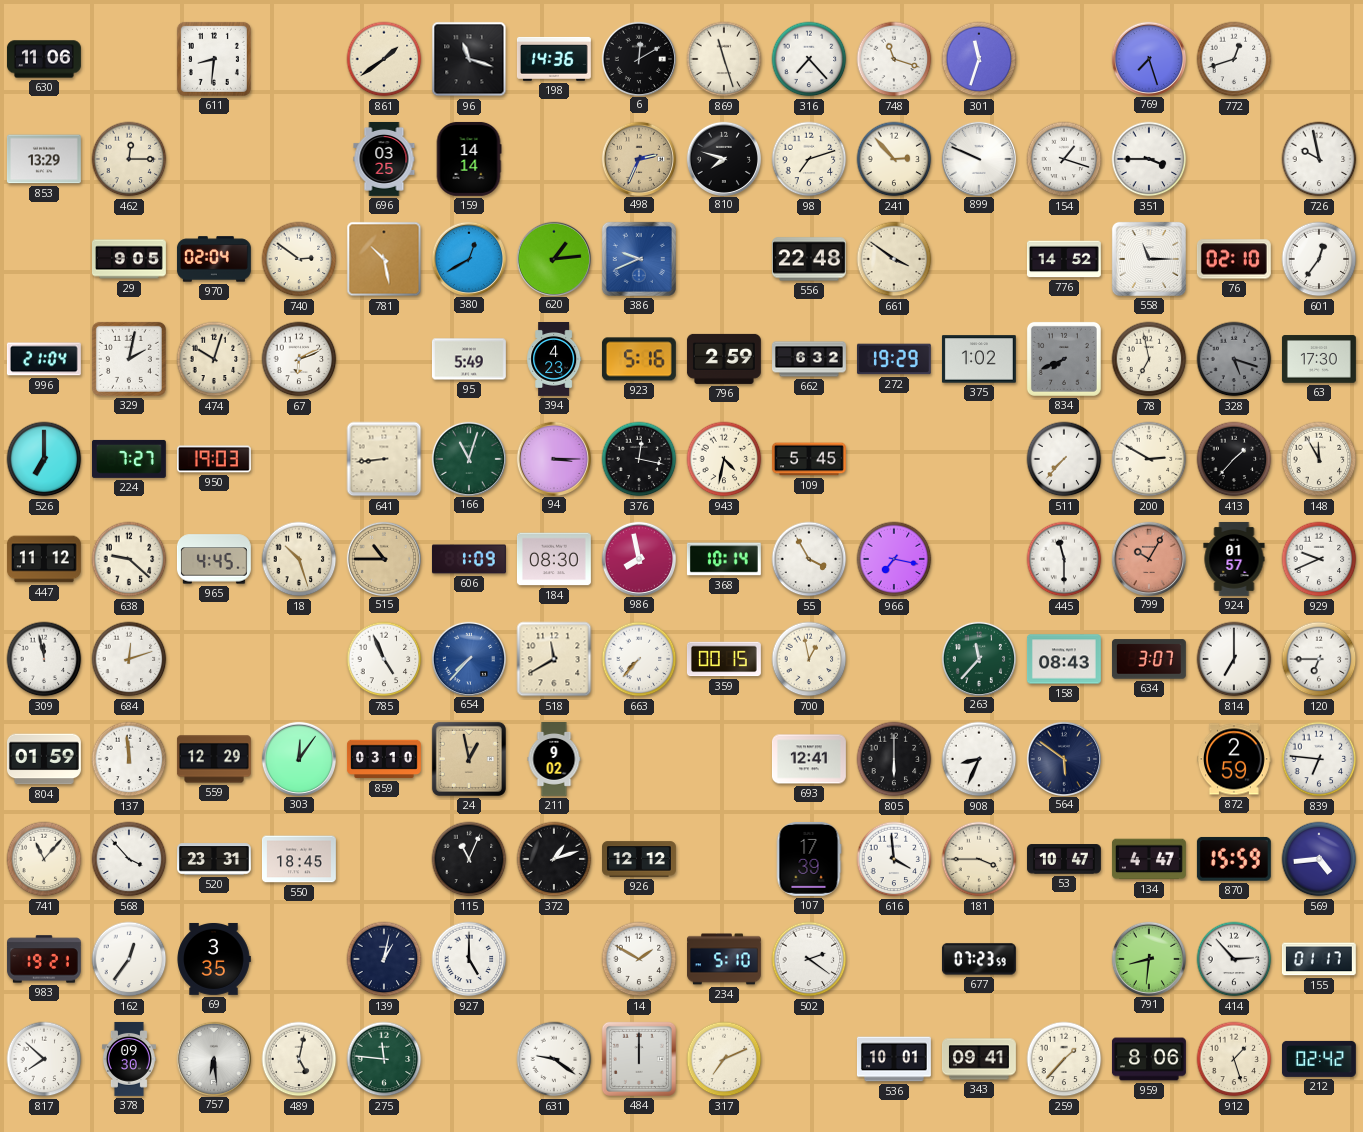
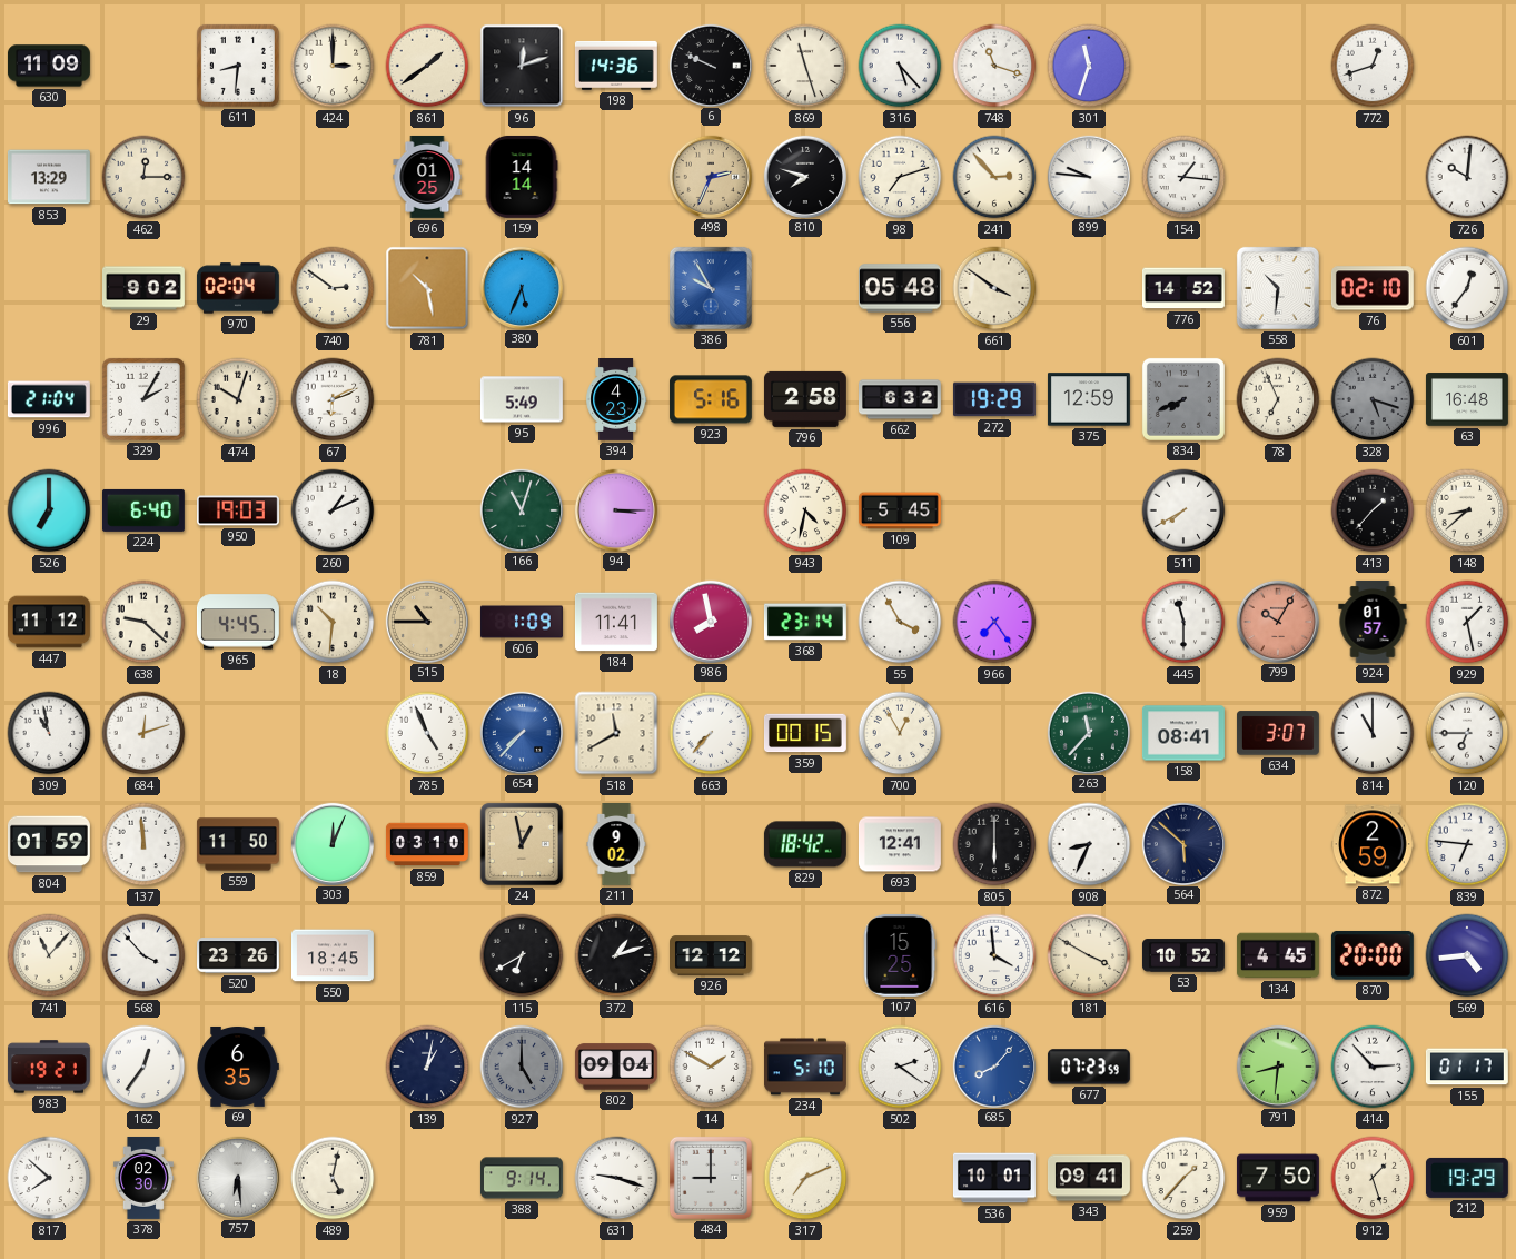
630: 11:06 -> 11:09 (49, 66)
424: none -> 3:00 (333, 66)
96: 11:18 -> 12:12 (522, 66)
6: 12:10 -> 9:49 (710, 65)
316: 7:23 -> 5:23 (900, 66)
769: 7:27 -> none (1148, 58)
696: 03:25 -> 01:25 (427, 177)
899: 9:49 -> 9:46 (1088, 176)
154: 1:18 -> 1:16 (1183, 177)
351: 3:45 -> none (1149, 159)
726: 9:58 -> 10:01 (1467, 177)
29: 9:05 -> 9:02 (145, 288)
380: 12:40 -> 5:34 (521, 287)
620: 1:14 -> none (553, 258)
386: 9:41 -> 9:55 (711, 288)
556: 22:48 -> 05:48 (900, 288)
558: 11:15 -> 10:31 (1278, 288)
329: 2:02 -> 2:05 (143, 399)
796: 2:59 -> 2:58 (805, 399)
375: 1:02 -> 12:59 (1089, 399)
78: 6:58 -> 6:56 (1278, 399)
63: 17:30 -> 16:48 (1467, 399)
224: 7:27 -> 6:40 (143, 510)
260: none -> 1:11 (333, 510)
641: 8:44 -> none (384, 459)
376: 12:17 -> none (639, 459)
511: 7:37 -> 7:40 (1183, 510)
200: 2:50 -> none (1149, 459)
148: 11:55 -> 8:38 (1467, 510)
18: 10:27 -> 10:31 (333, 622)
184: 08:30 -> 11:41 (616, 622)
368: 10:14 -> 23:14 (805, 622)
966: 7:17 -> 7:24 (994, 622)
929: 9:41 -> 1:28 (1467, 622)
309: 11:58 -> 10:58 (49, 733)
700: 12:58 -> 12:55 (900, 733)
158: 08:43 -> 08:41 (1183, 733)
814: 7:00 -> 11:00 (1373, 733)
559: 12:29 -> 11:50 (238, 844)
303: 12:06 -> 12:04 (331, 843)
829: none -> 18:42 (805, 844)
564: 5:51 -> 5:52 (1182, 843)
520: 23:31 -> 23:26 (239, 955)
115: 11:04 -> 6:40 (522, 955)
107: 17:39 -> 15:25 (900, 955)
181: 3:45 -> 3:50 (1089, 955)
53: 10:47 -> 10:52 (1183, 955)
134: 4:47 -> 4:45 (1278, 955)
870: 15:59 -> 20:00 (1373, 955)
69: 3:35 -> 6:35 (238, 1067)
927 dial: white -> grey (522, 1067)
802: none -> 09:04 (616, 1067)
685: none -> 8:07 (993, 1065)
378: 09:30 -> 02:30 (143, 1178)
275: 11:46 -> none (384, 1059)
388: none -> 9:14 (522, 1178)
631: 9:21 -> 9:18 (616, 1178)
484: 12:00 -> 9:00 (711, 1178)
959: 8:06 -> 7:50 (1278, 1178)
212: 02:42 -> 19:29 (1467, 1178)
